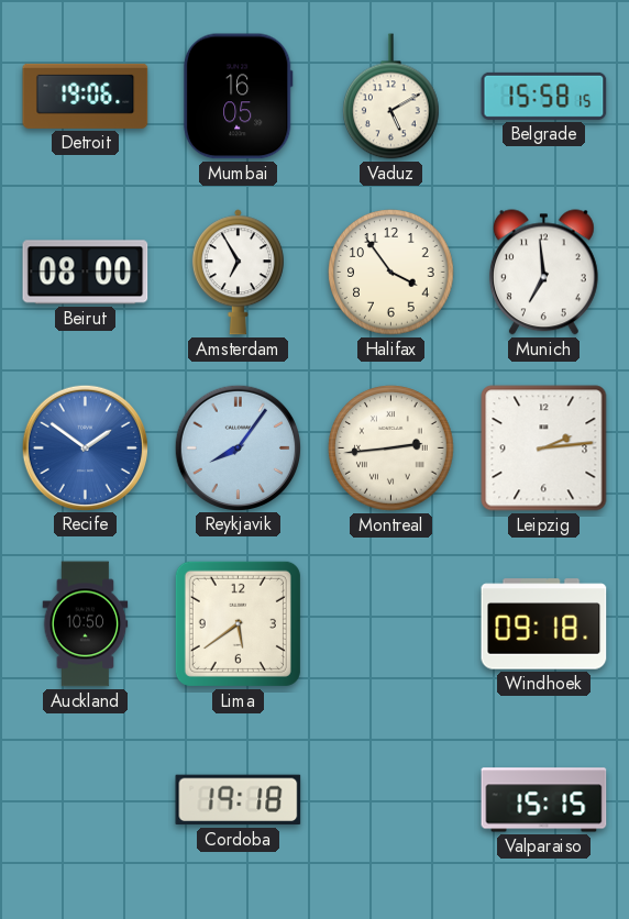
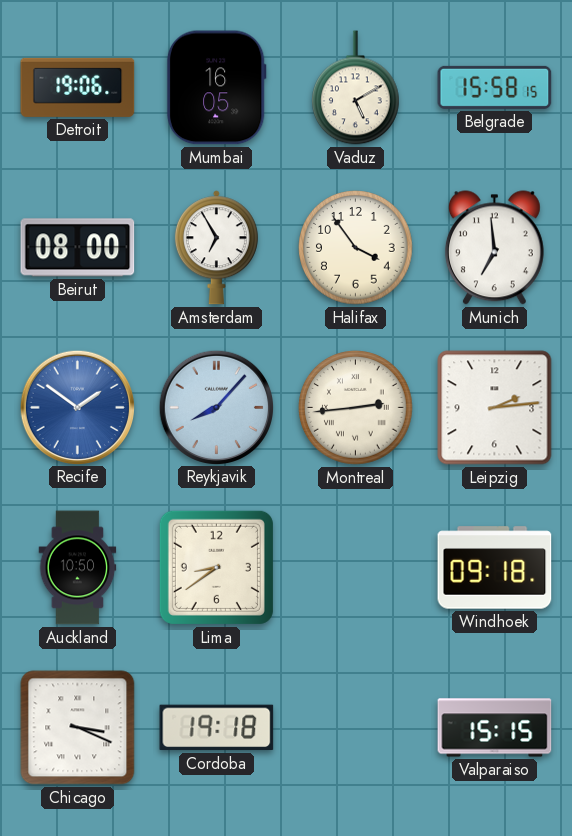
Reykjavik: 8:06 -> 8:07 (216, 407)
Lima: 5:39 -> 8:39 (216, 567)
Chicago: none -> 3:19 (78, 728)
